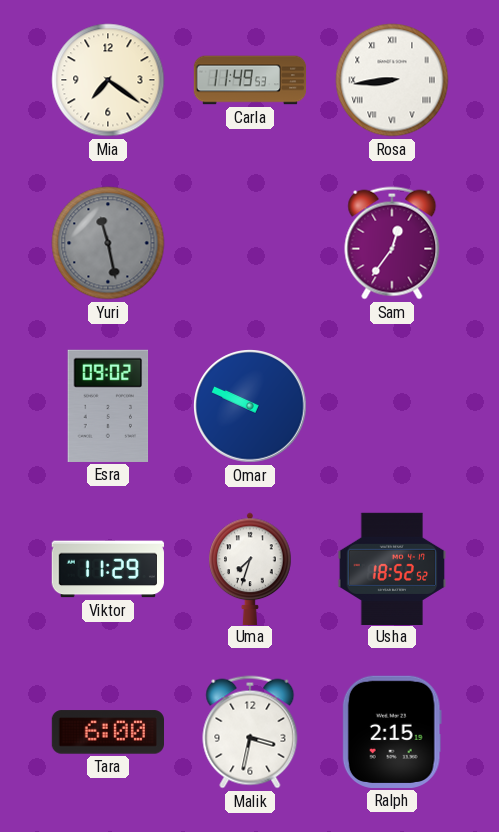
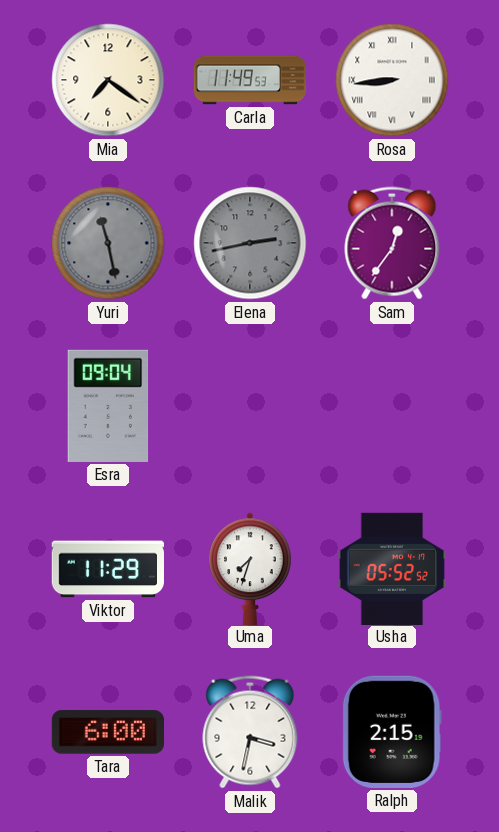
Elena: none -> 2:43 (250, 243)
Esra: 09:02 -> 09:04 (108, 406)
Omar: 9:49 -> none (251, 407)
Usha: 18:52 -> 05:52 (392, 568)
